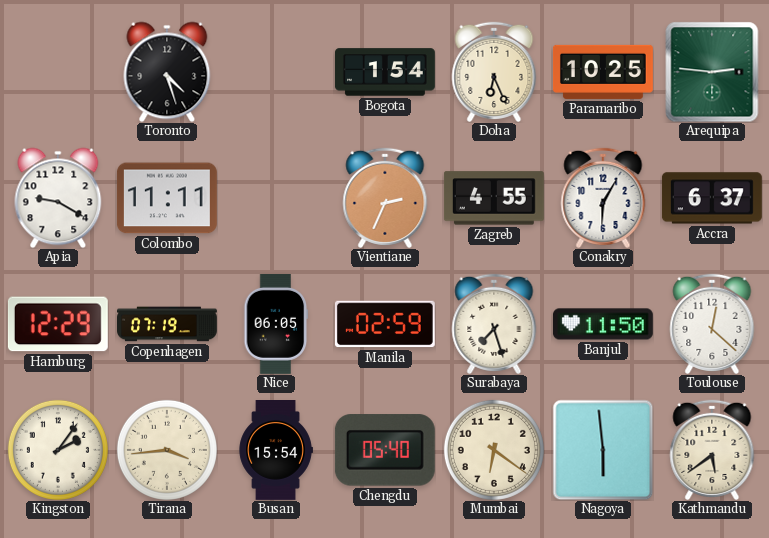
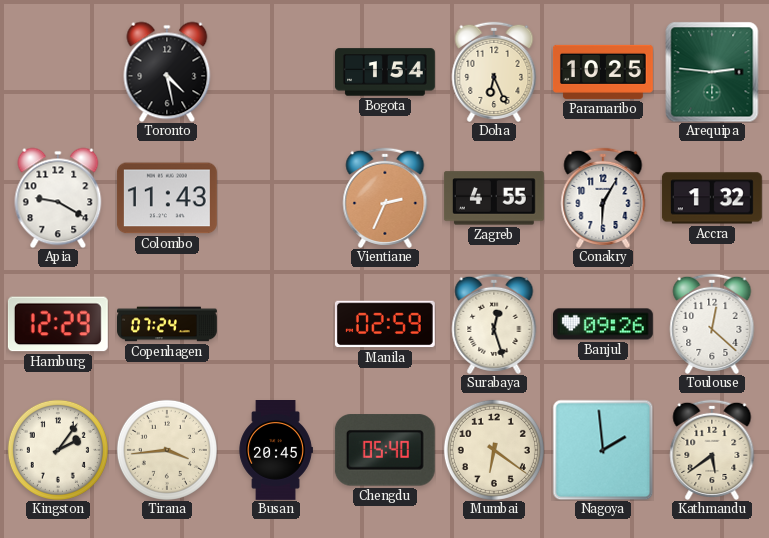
Toronto: 4:27 -> 4:28 (167, 72)
Colombo: 11:11 -> 11:43 (167, 198)
Accra: 6:37 -> 1:32 (712, 198)
Copenhagen: 07:19 -> 07:24 (168, 324)
Nice: 06:05 -> none (276, 324)
Surabaya: 7:27 -> 12:27 (494, 324)
Banjul: 11:50 -> 09:26 (603, 324)
Busan: 15:54 -> 20:45 (276, 451)
Nagoya: 5:59 -> 1:59 (603, 450)
